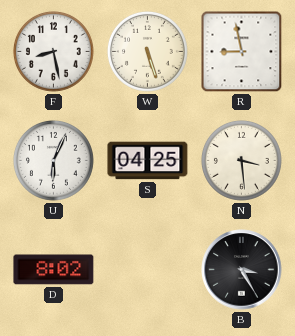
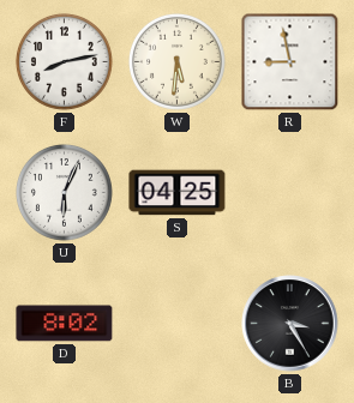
F: 8:28 -> 8:13 (64, 61)
W: 5:27 -> 5:31 (176, 61)
N: 3:29 -> none (241, 160)
